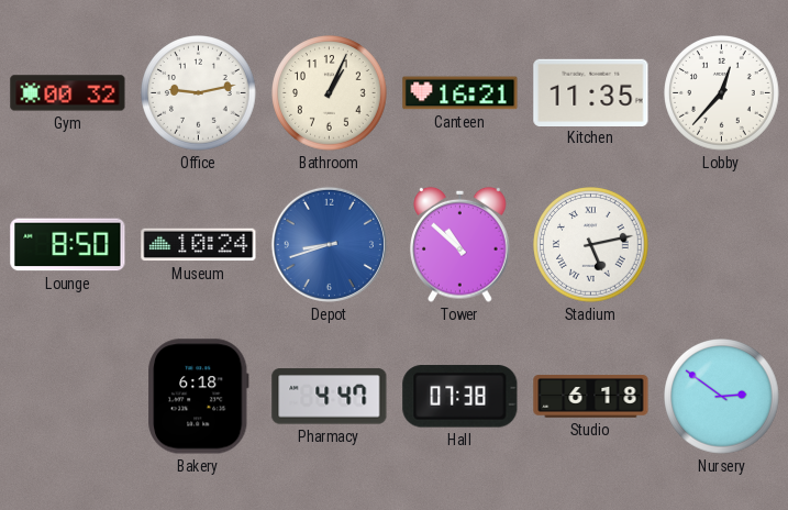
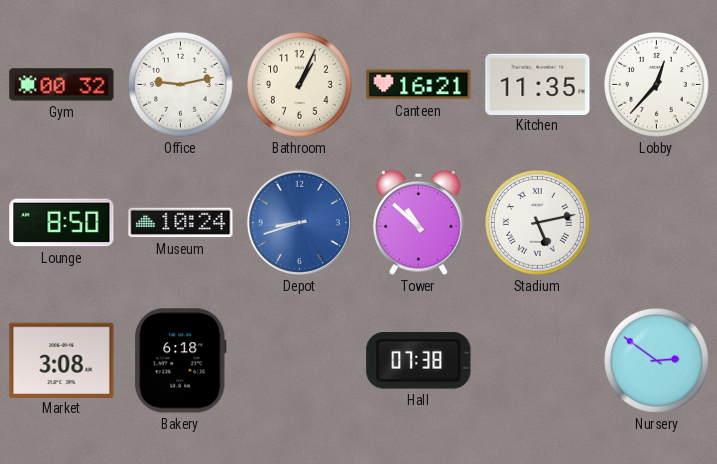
Market: none -> 3:08 (62, 360)
Pharmacy: 4:47 -> none (330, 397)
Studio: 6:18 -> none (591, 397)
